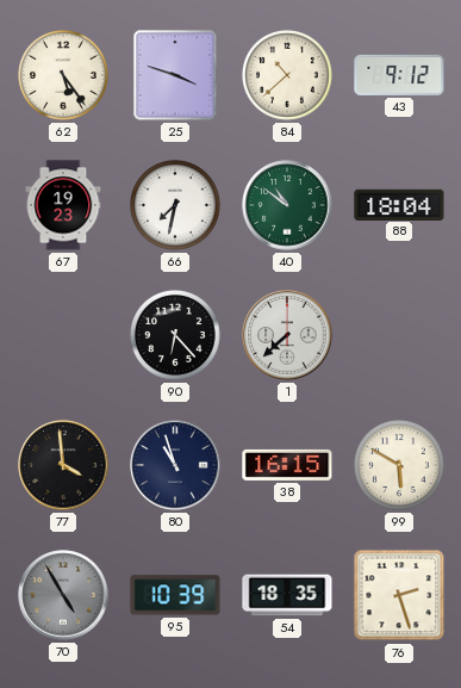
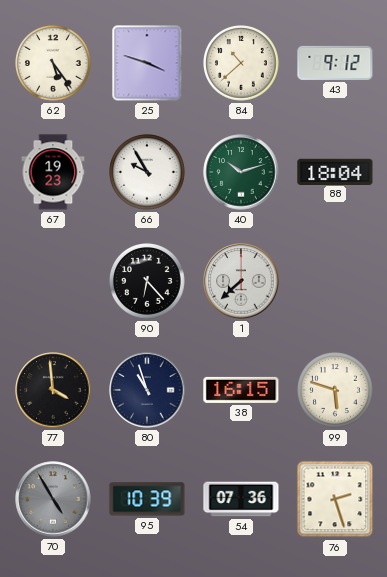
66: 7:32 -> 9:55 (148, 173)
40: 10:51 -> 10:12 (241, 172)
99: 5:50 -> 5:48 (336, 391)
54: 18:35 -> 07:36 (241, 499)
